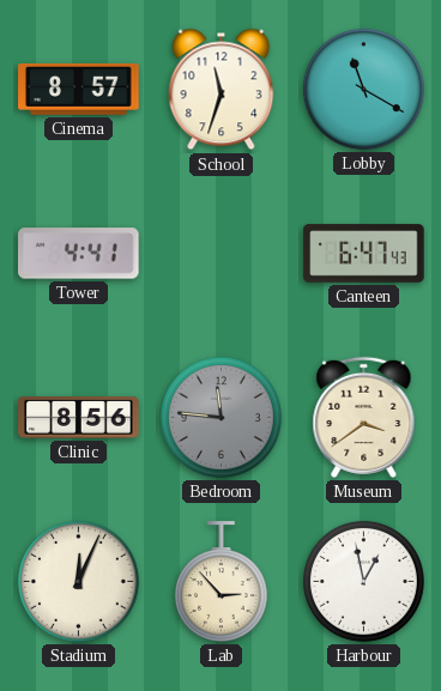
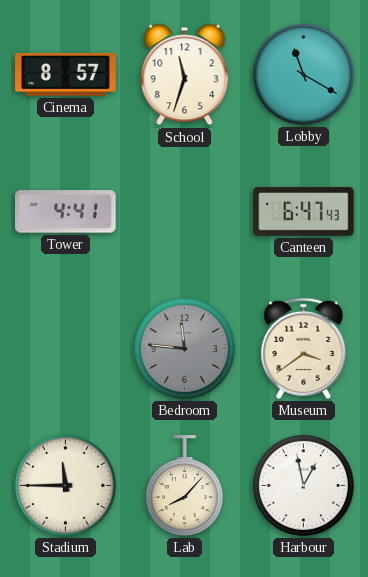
Clinic: 8:56 -> none (79, 418)
Stadium: 12:04 -> 11:45 (65, 485)
Lab: 2:53 -> 8:07 (184, 486)
